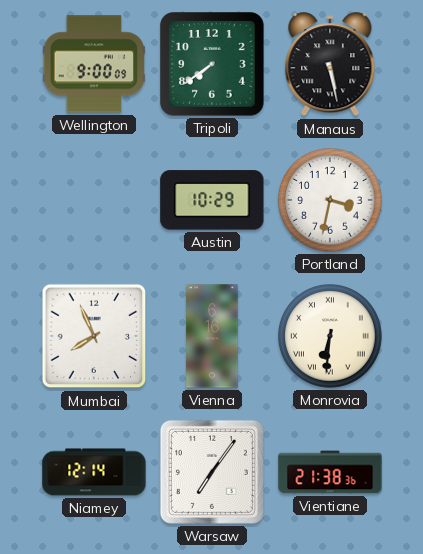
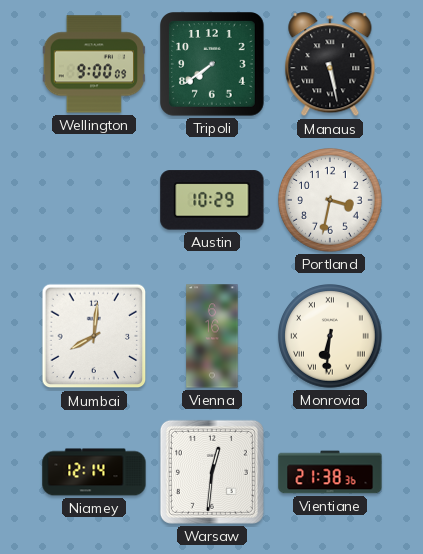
Mumbai: 7:56 -> 8:01 (94, 336)
Warsaw: 7:06 -> 12:31 (212, 472)
